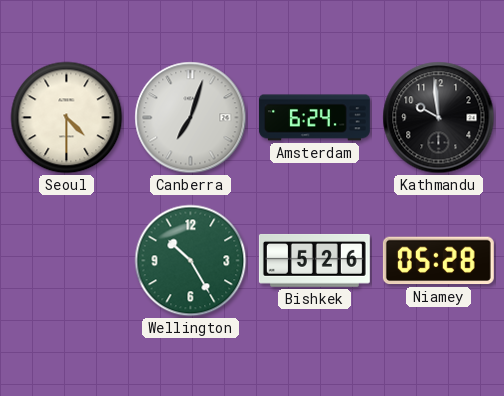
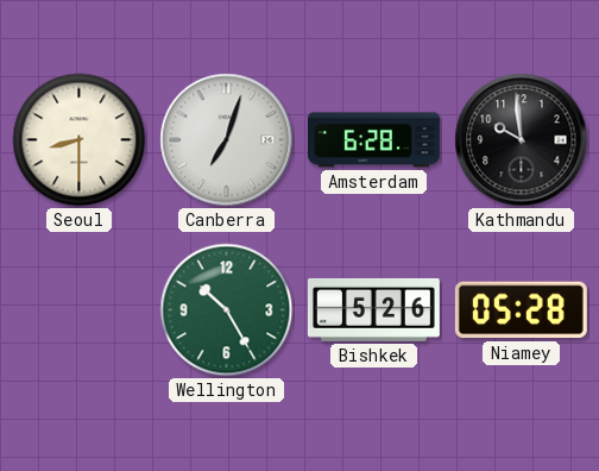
Seoul: 4:30 -> 8:30 (80, 140)
Amsterdam: 6:24 -> 6:28 (373, 140)
